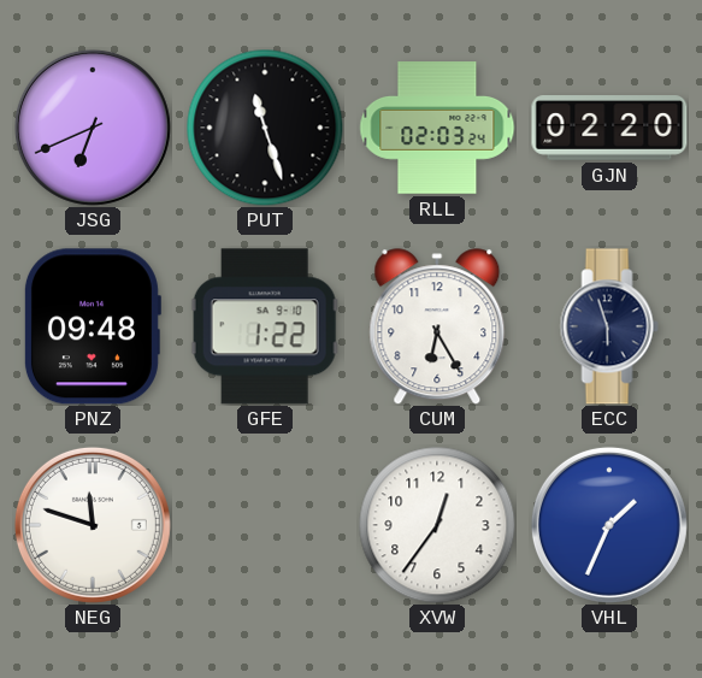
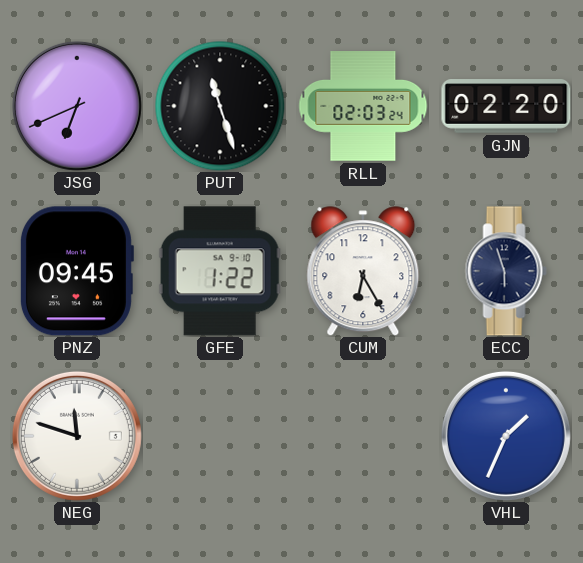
PNZ: 09:48 -> 09:45 (76, 271)
XVW: 12:36 -> none (437, 525)
